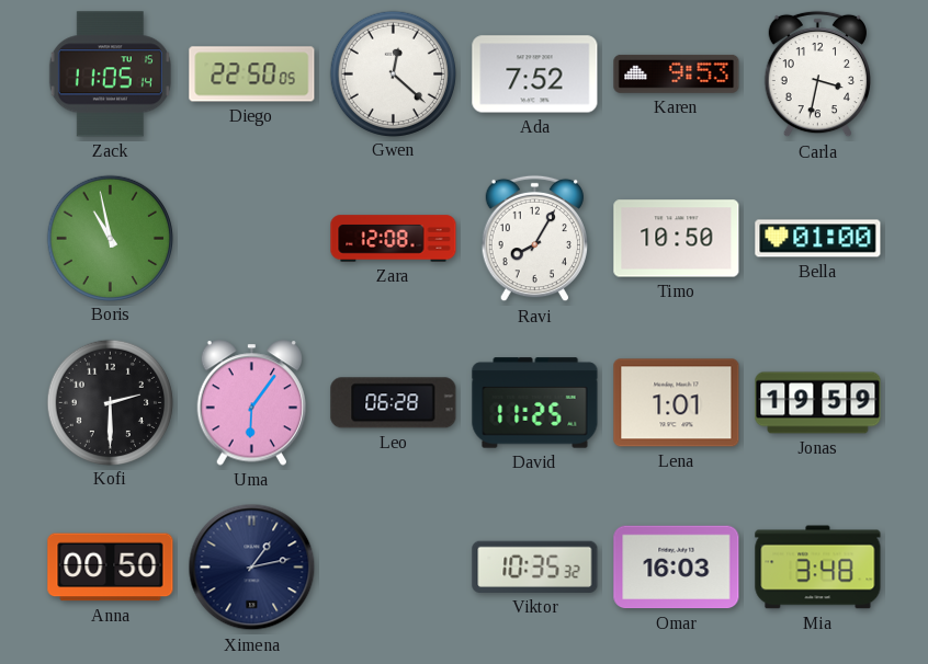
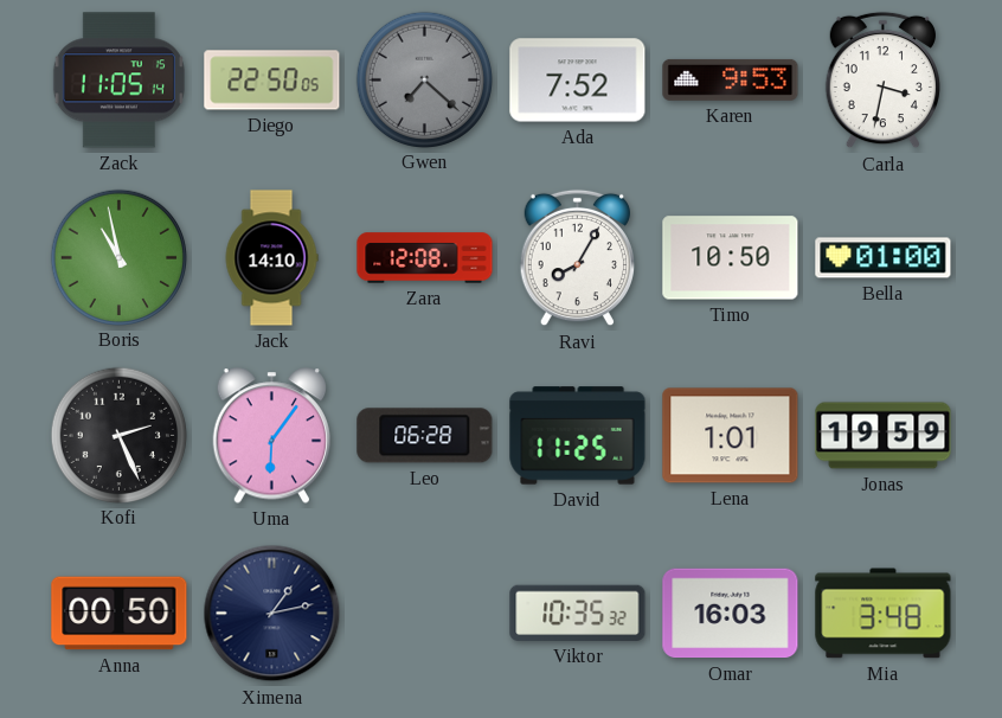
Gwen: 12:22 -> 7:22 (424, 79)
Gwen dial: white -> grey (424, 79)
Jack: none -> 14:10 (271, 258)
Kofi: 2:30 -> 2:26 (118, 435)
